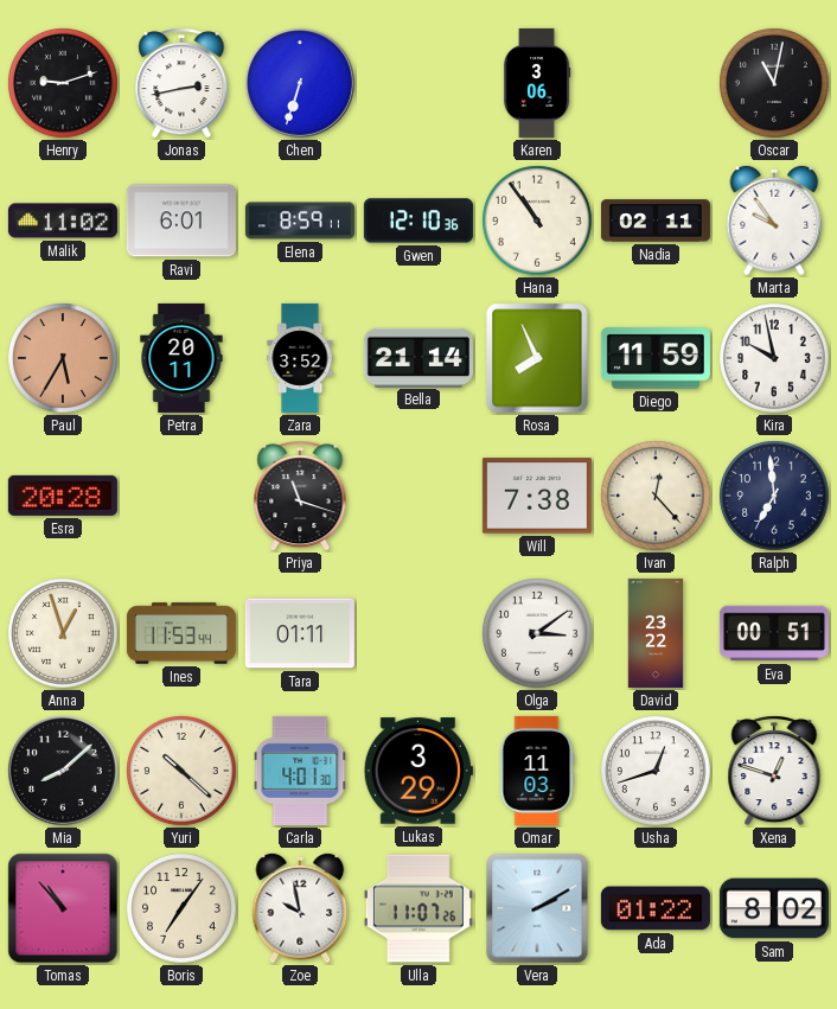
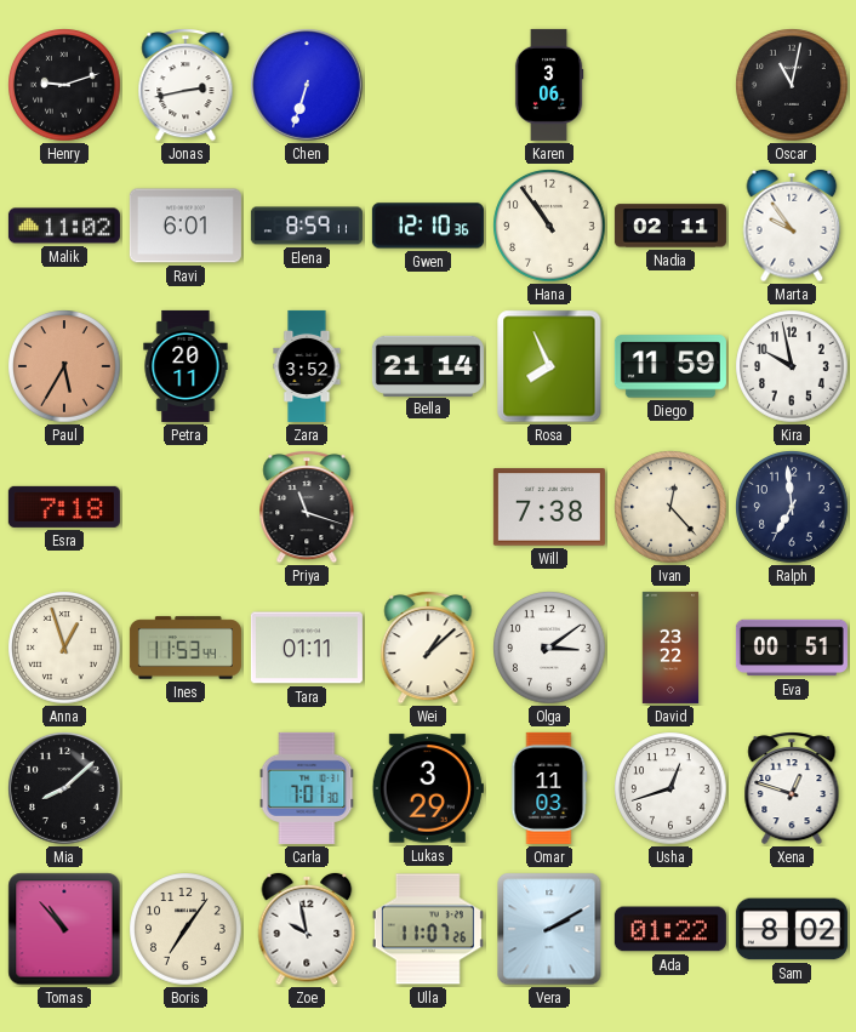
Esra: 20:28 -> 7:18 (64, 507)
Wei: none -> 1:08 (428, 648)
Yuri: 10:22 -> none (181, 771)
Carla: 4:01 -> 7:01 (307, 788)
